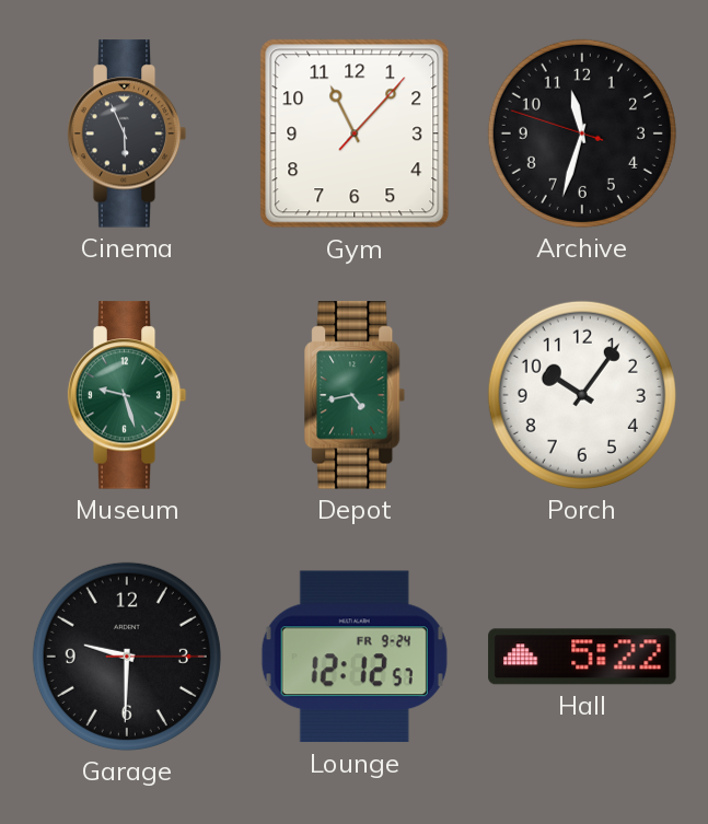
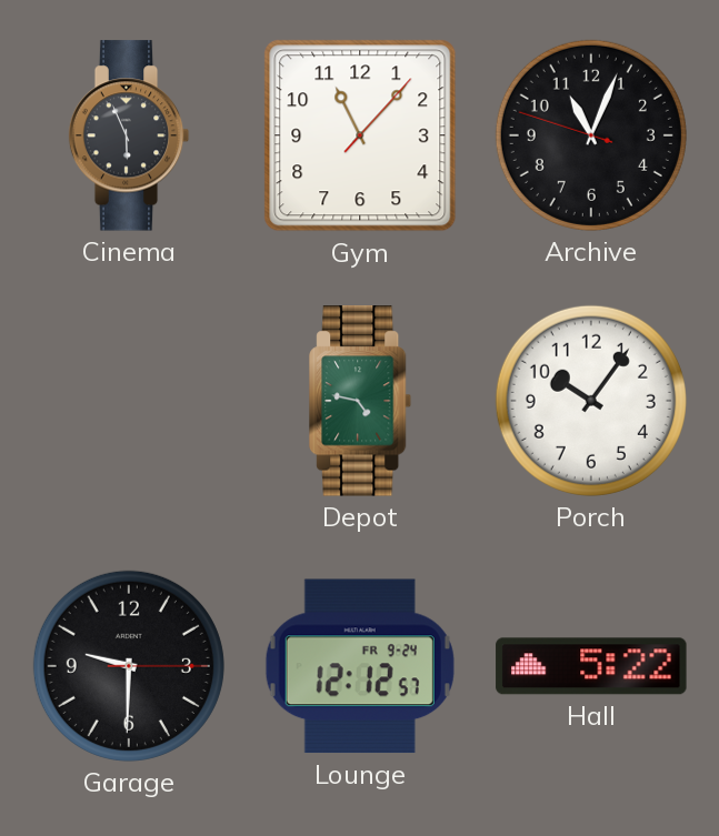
Archive: 11:32 -> 11:03 (591, 135)
Museum: 9:27 -> none (127, 395)
Depot: 4:43 -> 4:47 (361, 401)
